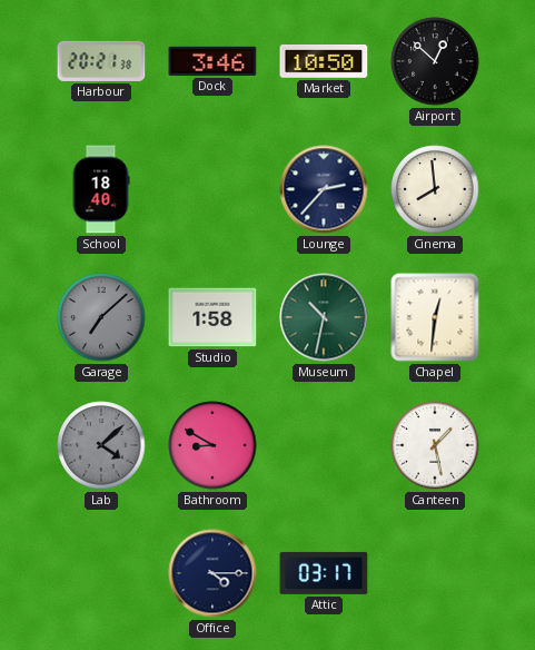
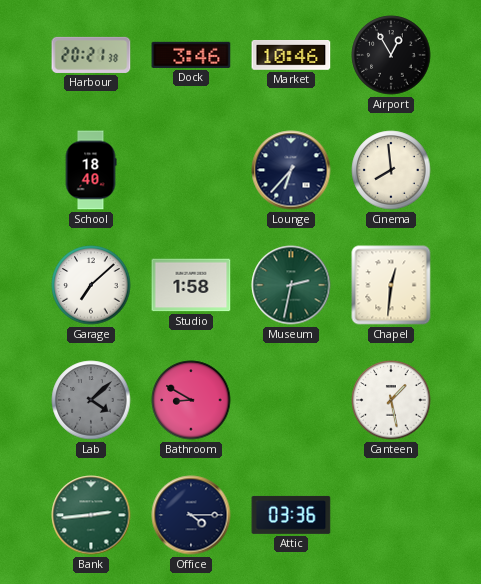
Market: 10:50 -> 10:46 (291, 56)
Airport: 12:52 -> 12:55 (391, 55)
Lounge: 2:37 -> 6:37 (291, 170)
Garage dial: grey -> white (91, 285)
Museum: 10:32 -> 2:32 (291, 285)
Bank: none -> 2:44 (91, 515)
Attic: 03:17 -> 03:36 (291, 515)
